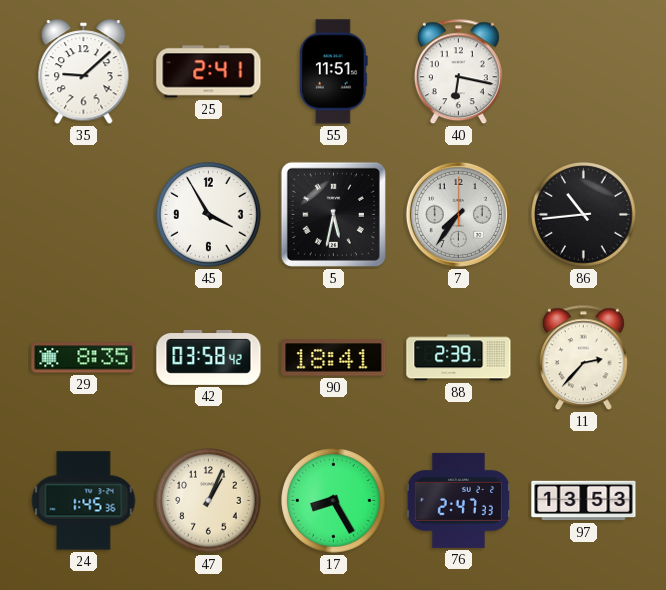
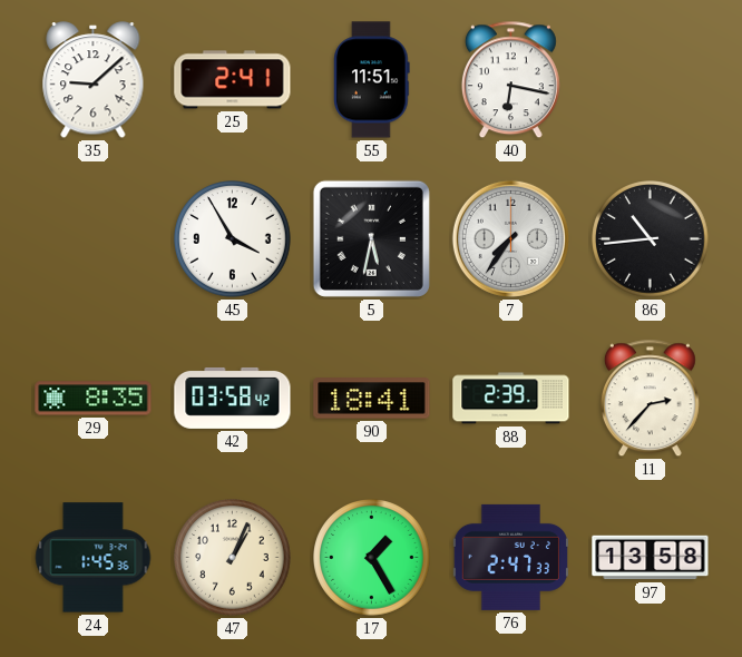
17: 8:25 -> 1:25 (372, 558)
97: 13:53 -> 13:58 (651, 558)
